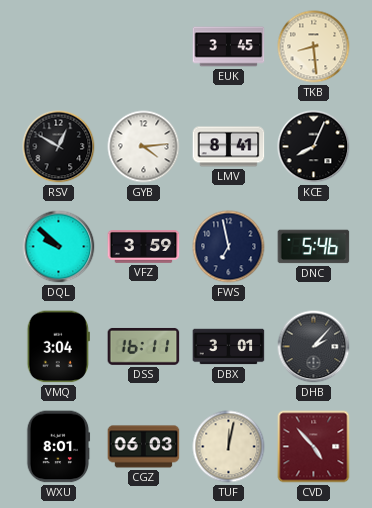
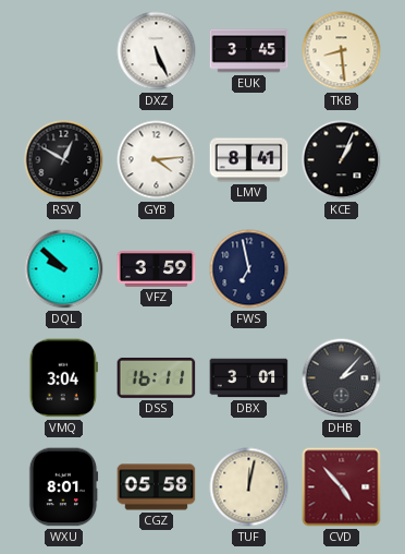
DXZ: none -> 5:26 (157, 51)
KCE: 8:04 -> 1:04 (342, 160)
DNC: 5:46 -> none (314, 247)
CGZ: 06:03 -> 05:58 (157, 487)
